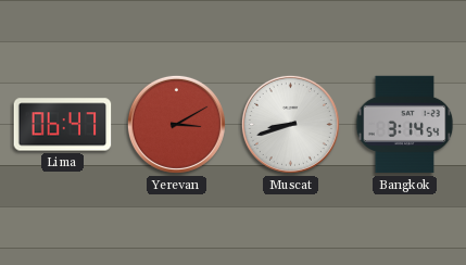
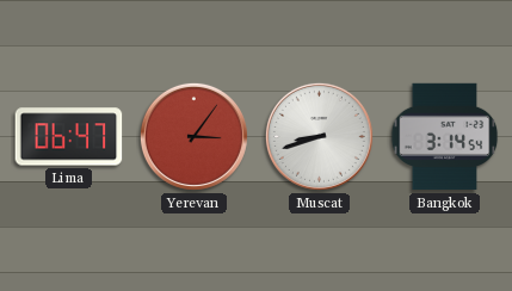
Yerevan: 3:10 -> 3:06 (193, 136)
